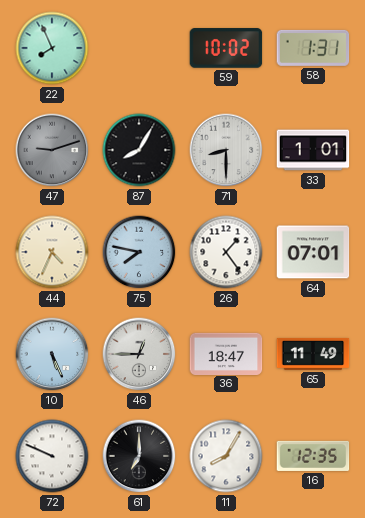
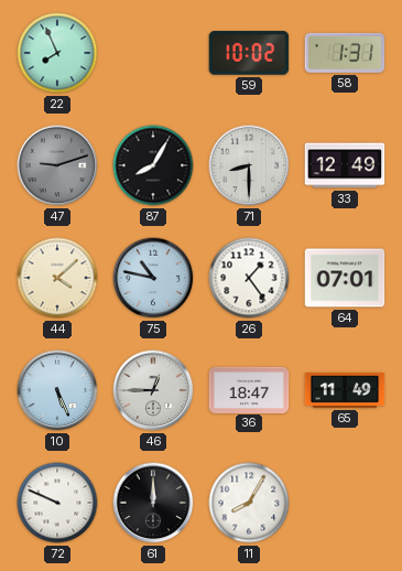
33: 1:01 -> 12:49 (345, 165)
44: 4:34 -> 4:08 (57, 278)
75: 7:47 -> 10:47 (153, 278)
61: 7:00 -> 12:00 (153, 503)
16: 12:35 -> none (313, 456)
